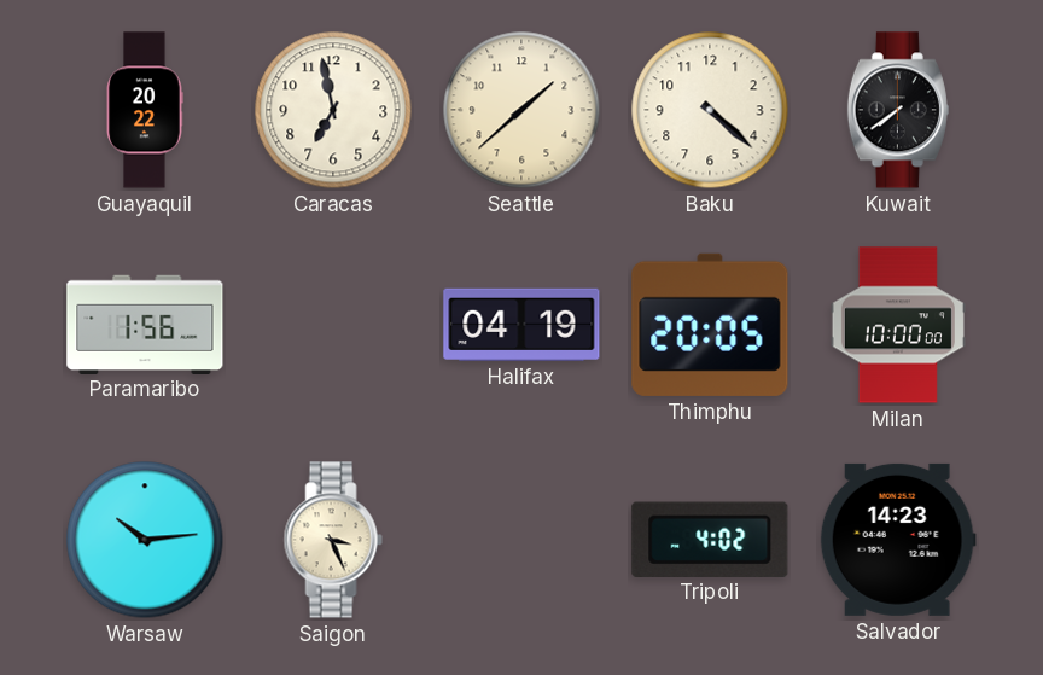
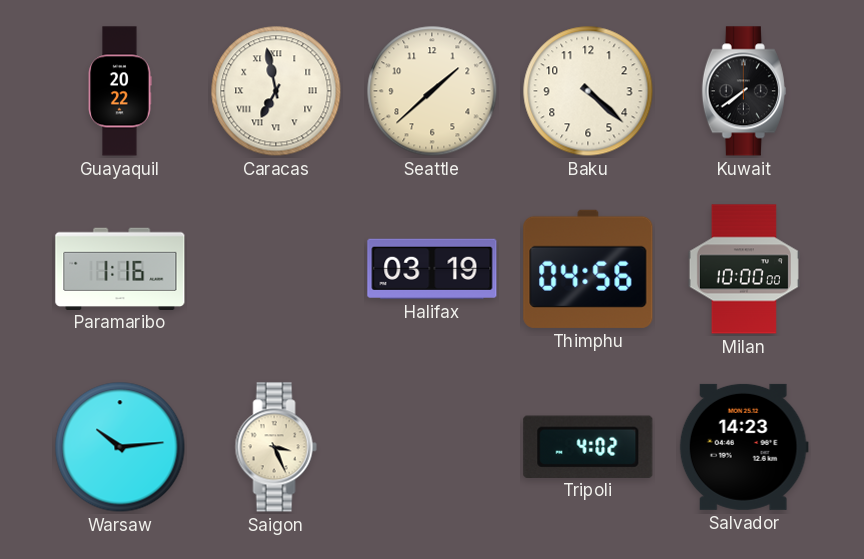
Caracas numerals: Arabic -> Roman (276, 91)
Paramaribo: 1:56 -> 1:16 (120, 268)
Halifax: 04:19 -> 03:19 (432, 269)
Thimphu: 20:05 -> 04:56 (588, 269)
